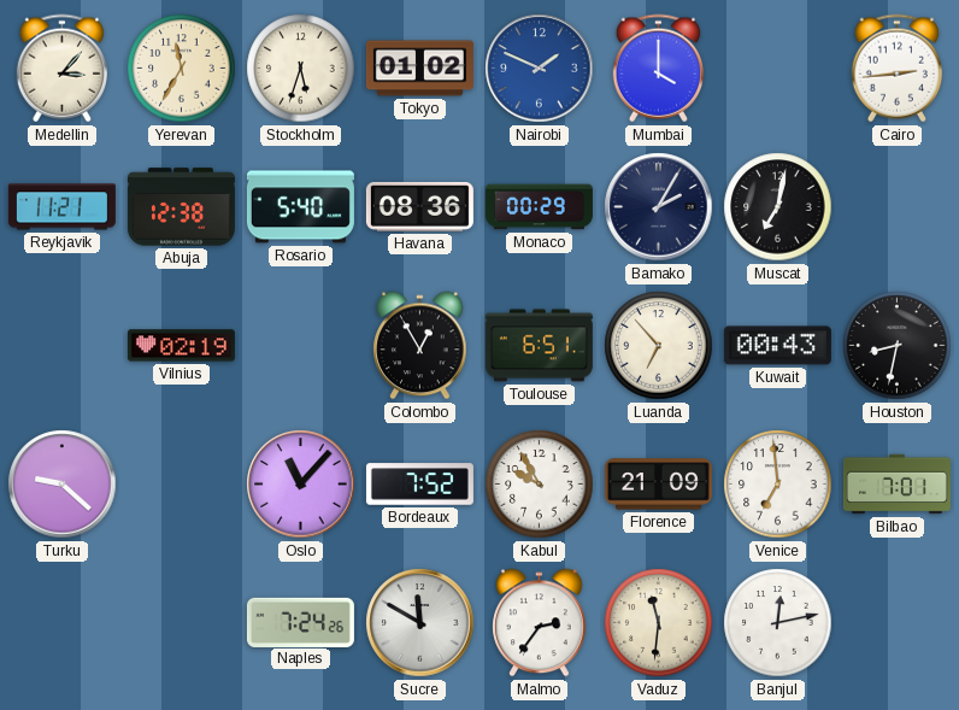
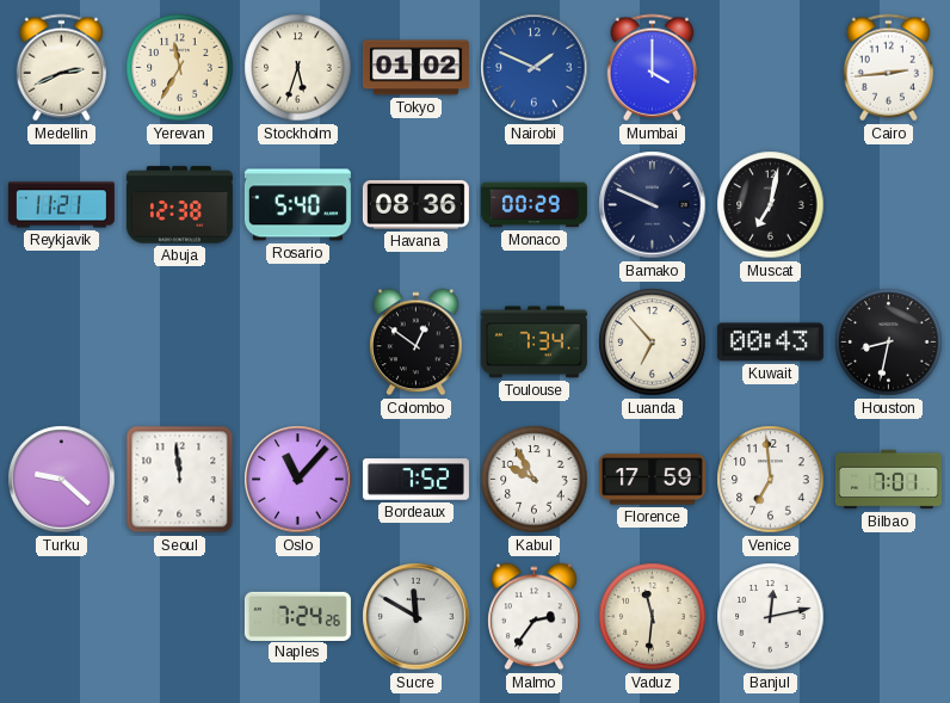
Medellin: 3:07 -> 2:41 (61, 68)
Bamako: 2:05 -> 9:49 (653, 205)
Vilnius: 02:19 -> none (181, 346)
Colombo: 12:55 -> 12:51 (417, 343)
Toulouse: 6:51 -> 7:34 (533, 343)
Seoul: none -> 11:59 (180, 480)
Florence: 21:09 -> 17:59 (652, 480)
